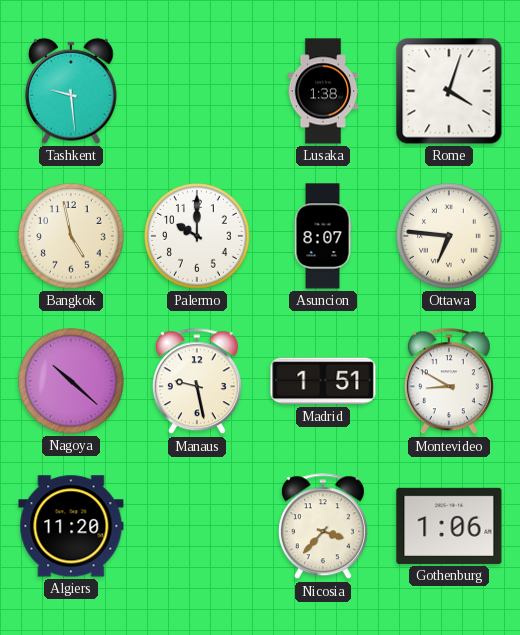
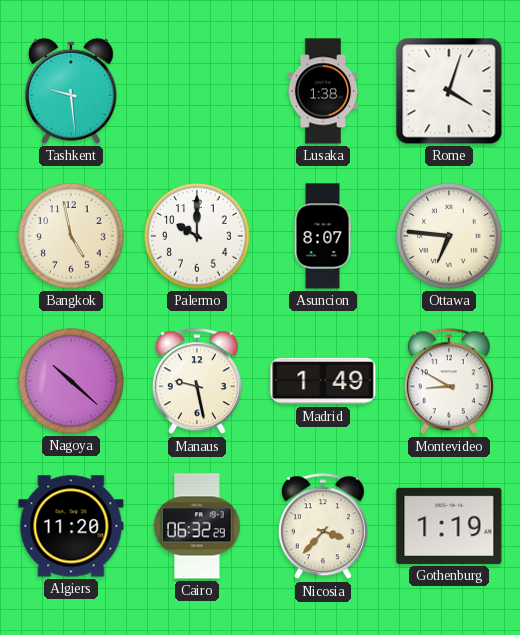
Madrid: 1:51 -> 1:49 (323, 381)
Cairo: none -> 06:32 (197, 526)
Gothenburg: 1:06 -> 1:19 (449, 526)
